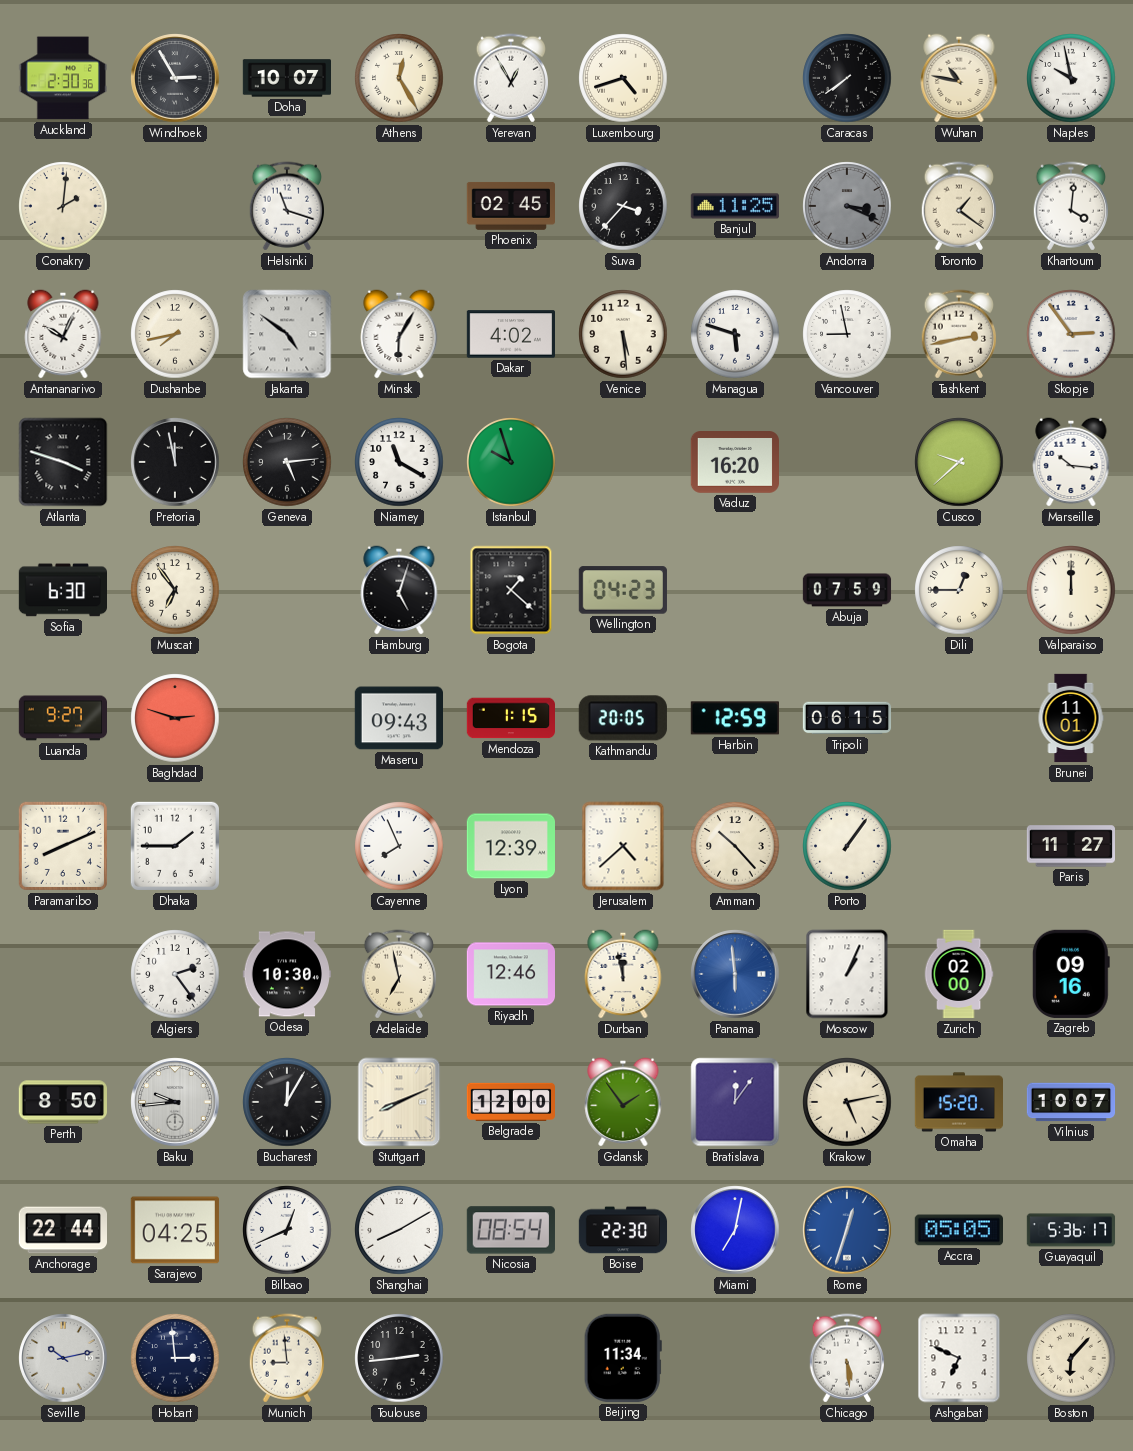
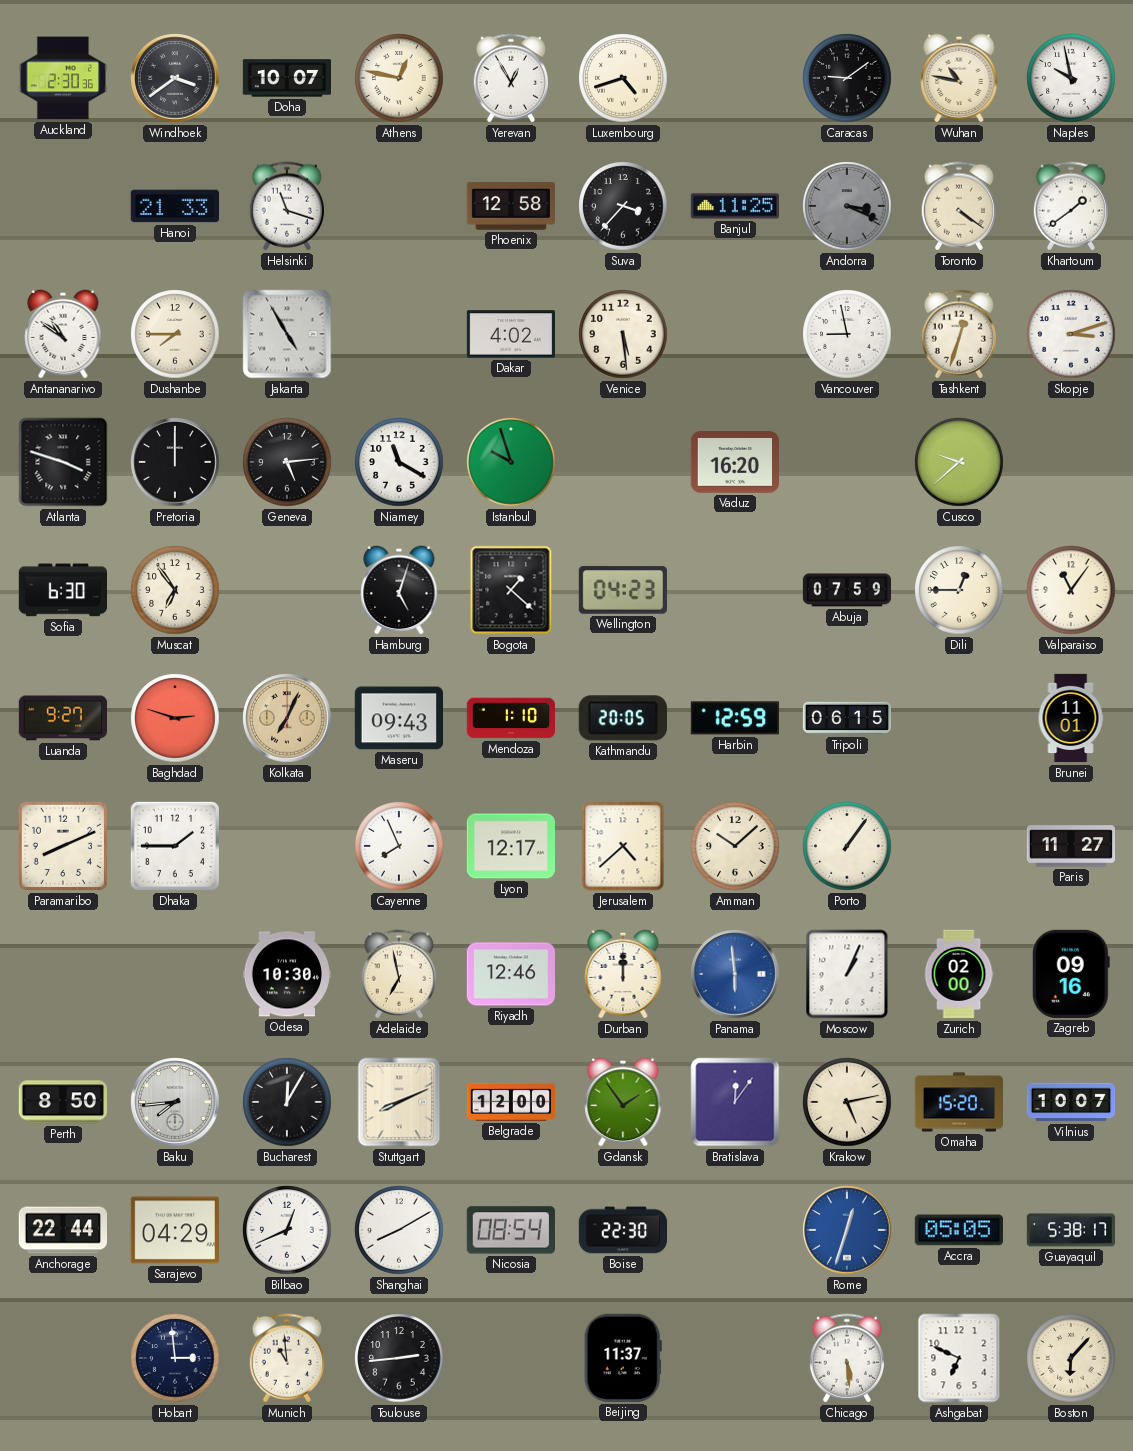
Windhoek: 2:55 -> 3:39 (175, 78)
Athens: 12:25 -> 12:47 (399, 78)
Caracas: 7:39 -> 9:09 (847, 78)
Conakry: 2:01 -> none (63, 206)
Hanoi: none -> 21:33 (174, 206)
Phoenix: 02:45 -> 12:58 (510, 206)
Toronto: 1:21 -> 4:21 (958, 206)
Khartoum: 4:01 -> 1:39 (1070, 206)
Antananarivo: 10:04 -> 10:51 (63, 334)
Dushanbe: 7:43 -> 7:45 (175, 334)
Jakarta: 4:51 -> 4:55 (287, 334)
Minsk: 6:05 -> none (399, 334)
Managua: 5:48 -> none (735, 334)
Tashkent: 2:43 -> 12:33 (958, 334)
Skopje: 2:54 -> 3:12 (1071, 334)
Pretoria: 11:58 -> 12:00 (175, 462)
Marseille: 10:16 -> none (1071, 462)
Valparaiso: 12:00 -> 11:06 (1071, 590)
Kolkata: none -> 7:04 (287, 718)
Mendoza: 1:15 -> 1:10 (510, 718)
Lyon: 12:39 -> 12:17 (510, 846)
Amman: 10:23 -> 10:08 (735, 846)
Algiers: 2:24 -> none (175, 974)
Durban: 11:58 -> 12:00 (623, 974)
Baku: 9:44 -> 7:44 (175, 1102)
Sarajevo: 04:25 -> 04:29 (175, 1230)
Miami: 7:02 -> none (735, 1230)
Guayaquil: 5:36 -> 5:38 (1071, 1230)
Seville: 10:13 -> none (63, 1358)
Munich: 8:59 -> 10:59 (286, 1358)
Beijing: 11:34 -> 11:37 (623, 1358)
